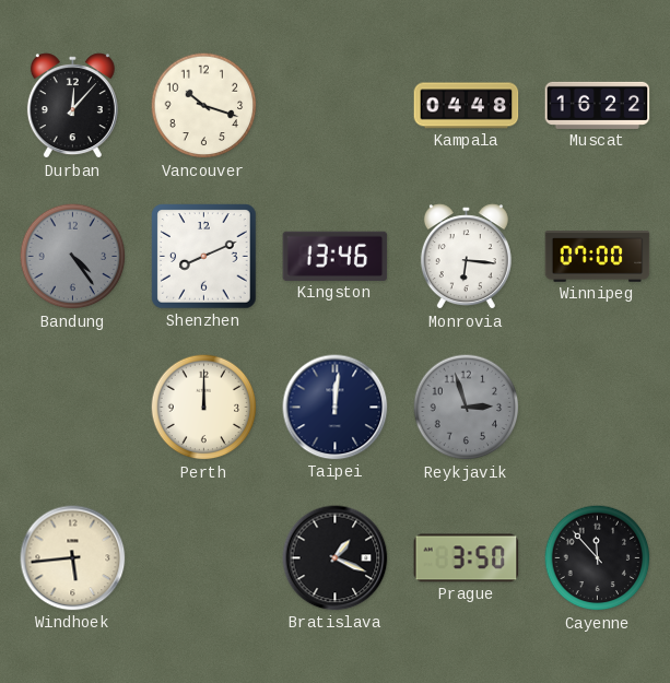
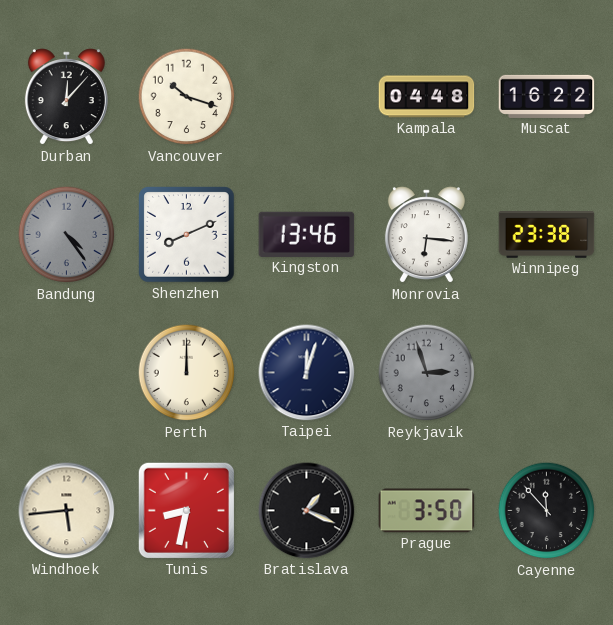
Winnipeg: 07:00 -> 23:38 (547, 235)
Taipei: 12:01 -> 12:03 (307, 373)
Tunis: none -> 8:32 (186, 510)
